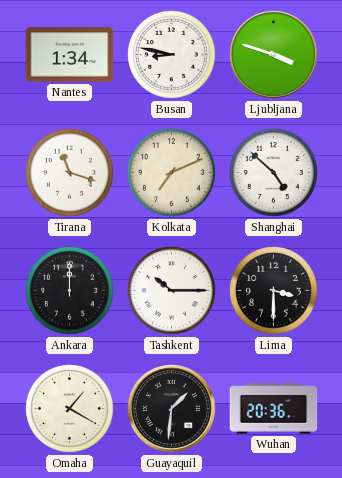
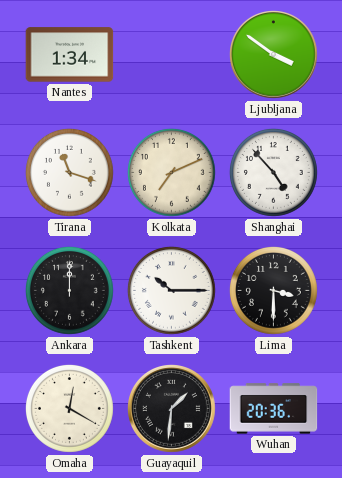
Busan: 8:47 -> none (171, 54)
Ljubljana: 3:48 -> 3:51 (274, 55)
Shanghai: 4:52 -> 4:53 (273, 172)
Omaha: 1:20 -> 12:20 (69, 408)
